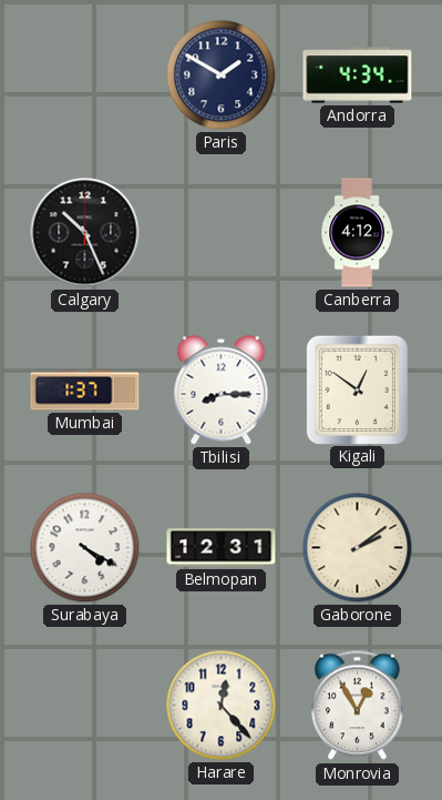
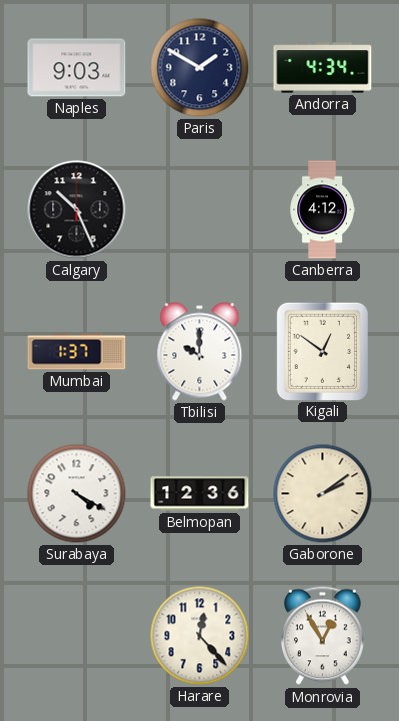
Naples: none -> 9:03 (77, 68)
Tbilisi: 8:15 -> 10:00 (200, 352)
Belmopan: 12:31 -> 12:36 (200, 494)
